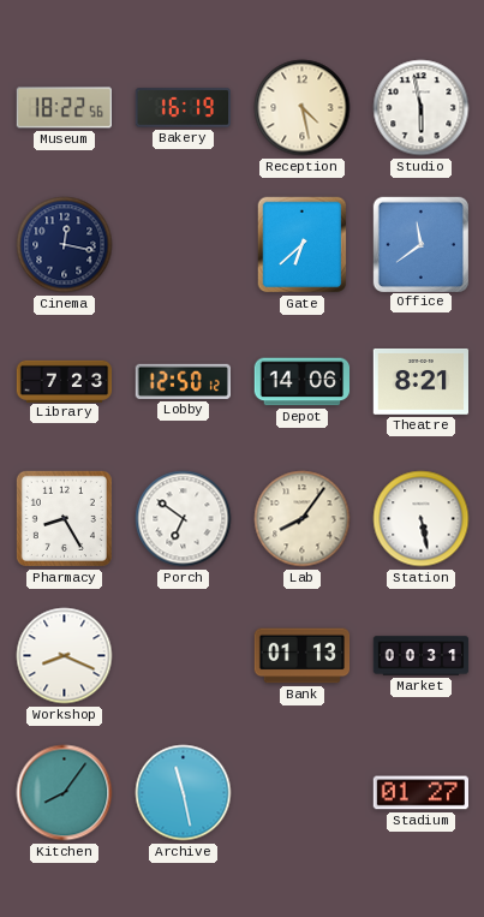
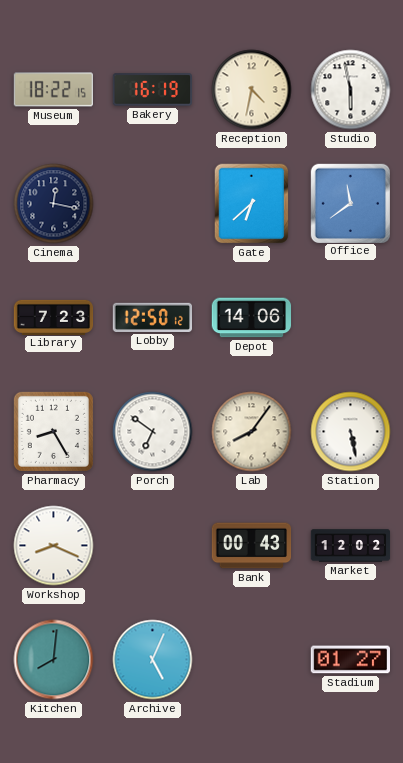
Museum: 18:22:56 -> 18:22:15 (53, 90)
Reception: 4:28 -> 4:32 (252, 90)
Theatre: 8:21 -> none (420, 382)
Bank: 01:13 -> 00:43 (252, 546)
Market: 00:31 -> 12:02 (351, 546)
Kitchen: 8:06 -> 8:01 (54, 660)
Archive: 11:28 -> 5:04 (153, 660)
